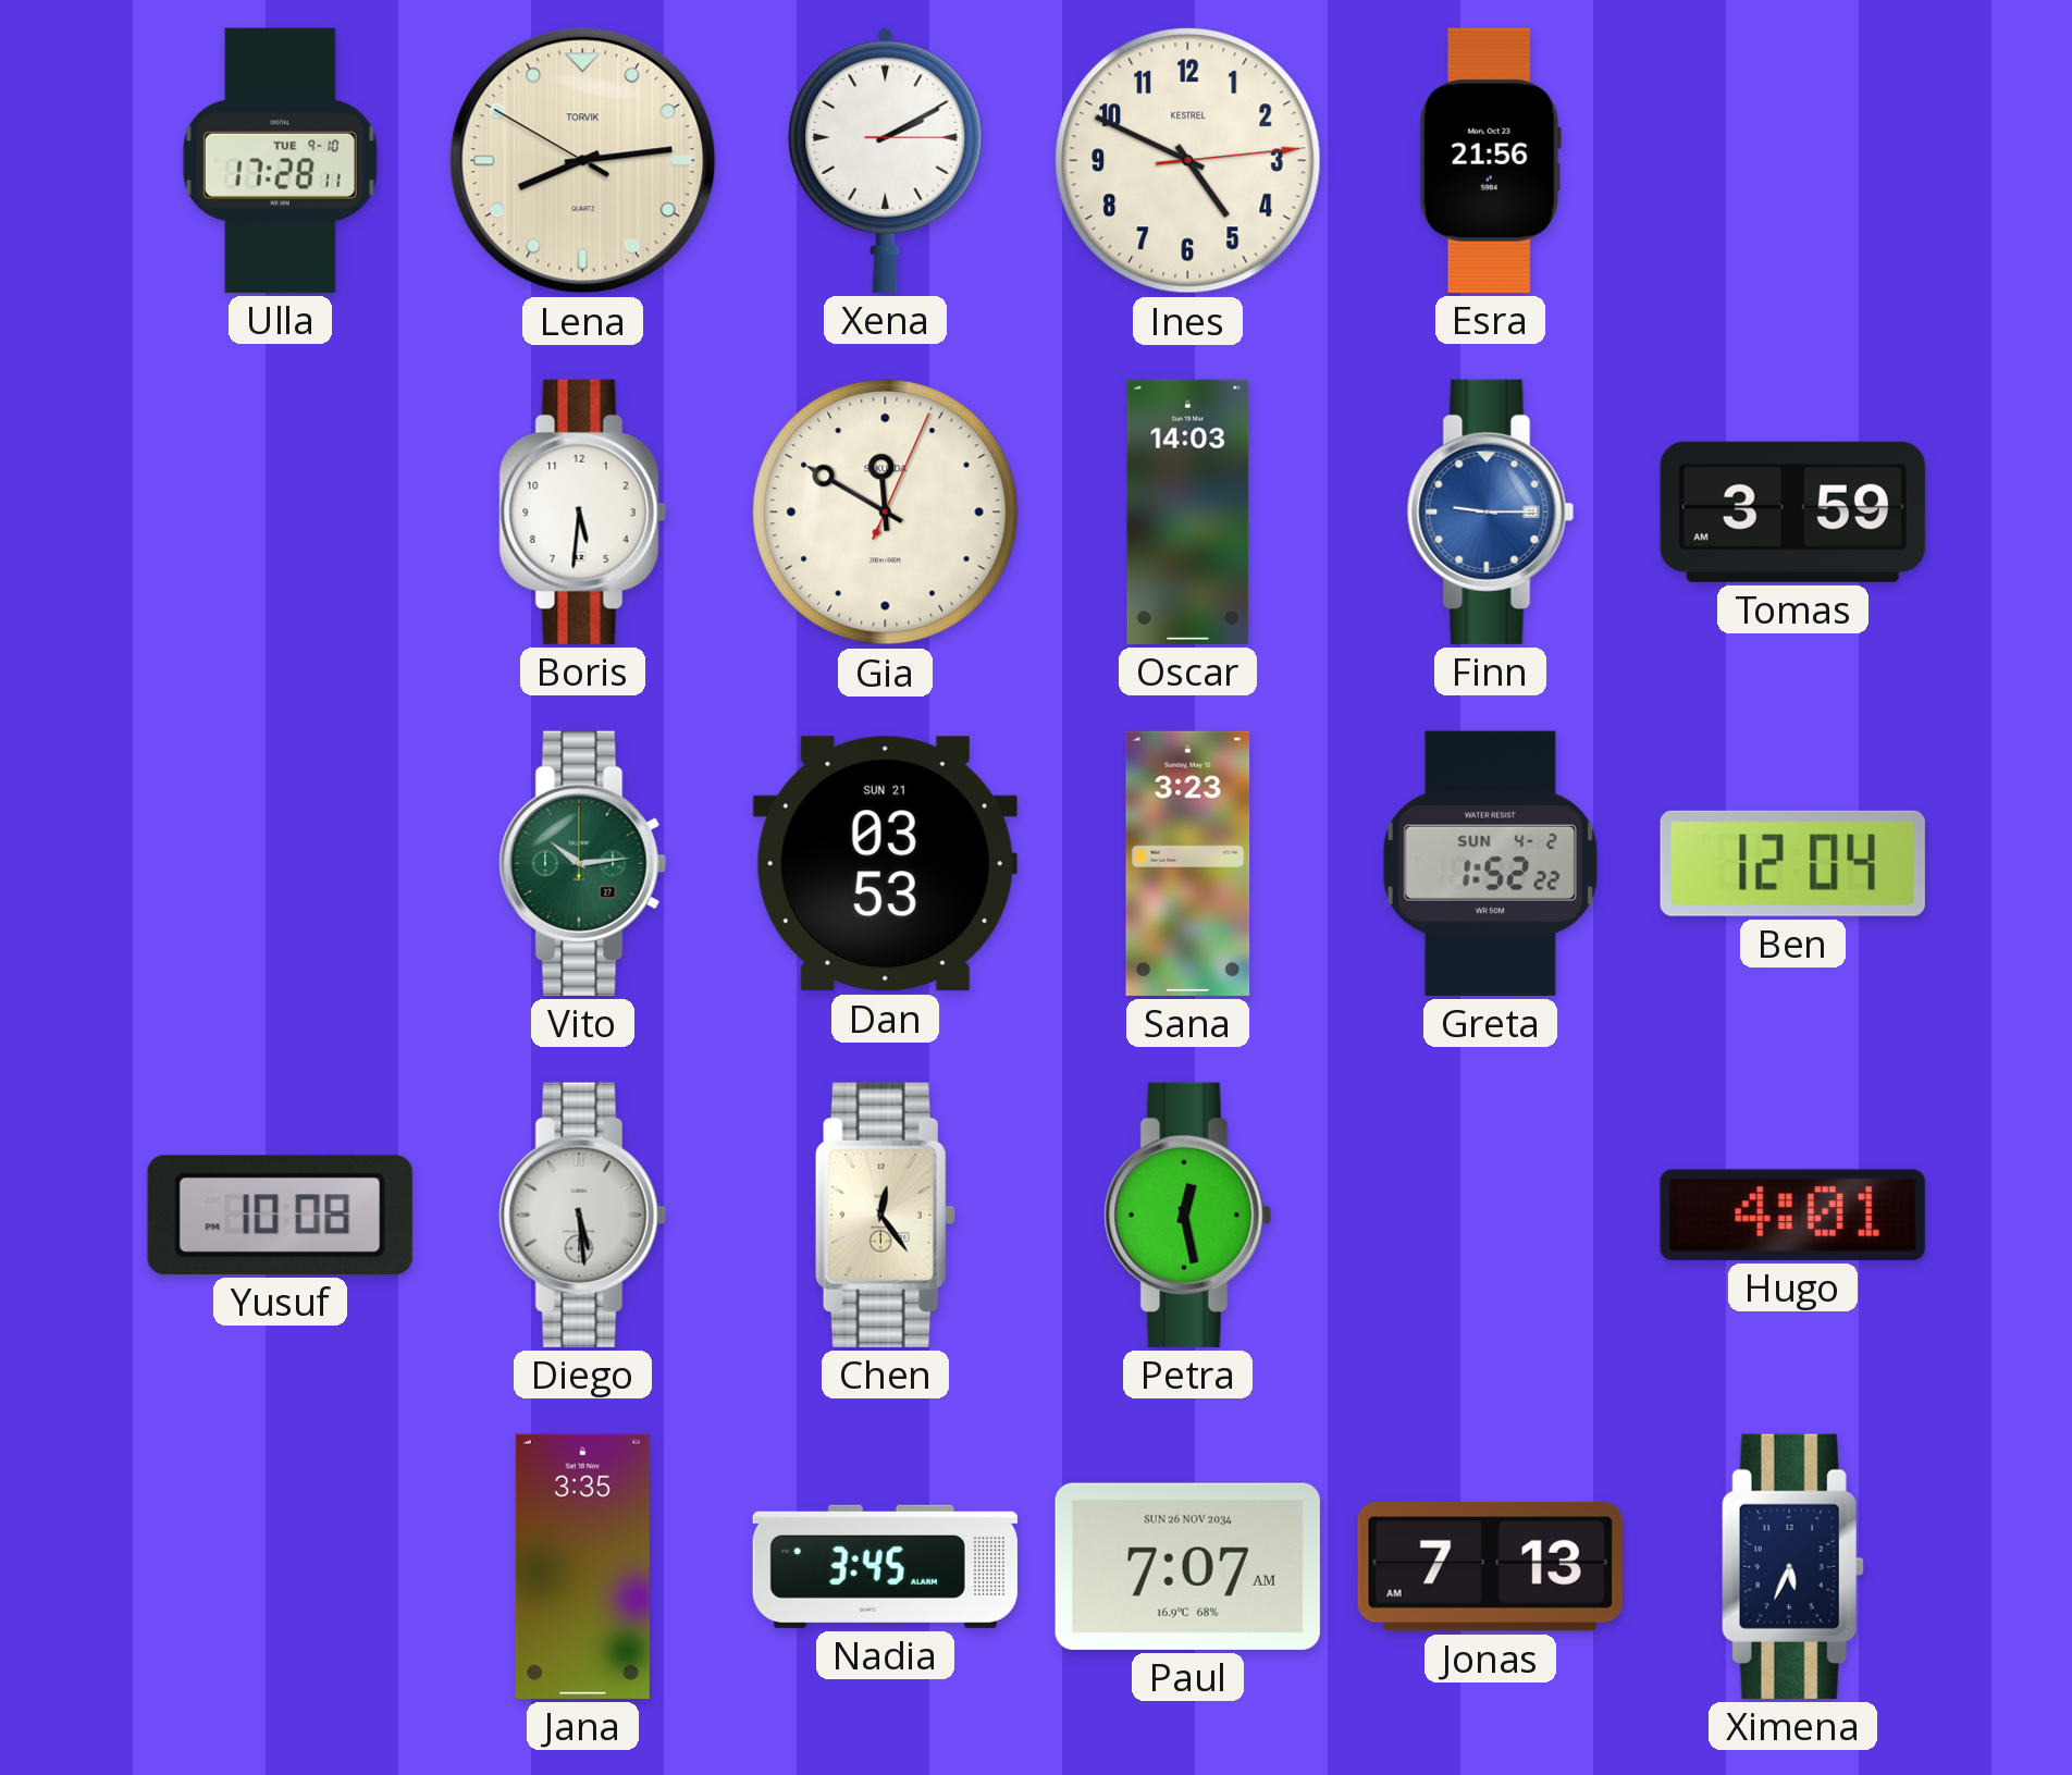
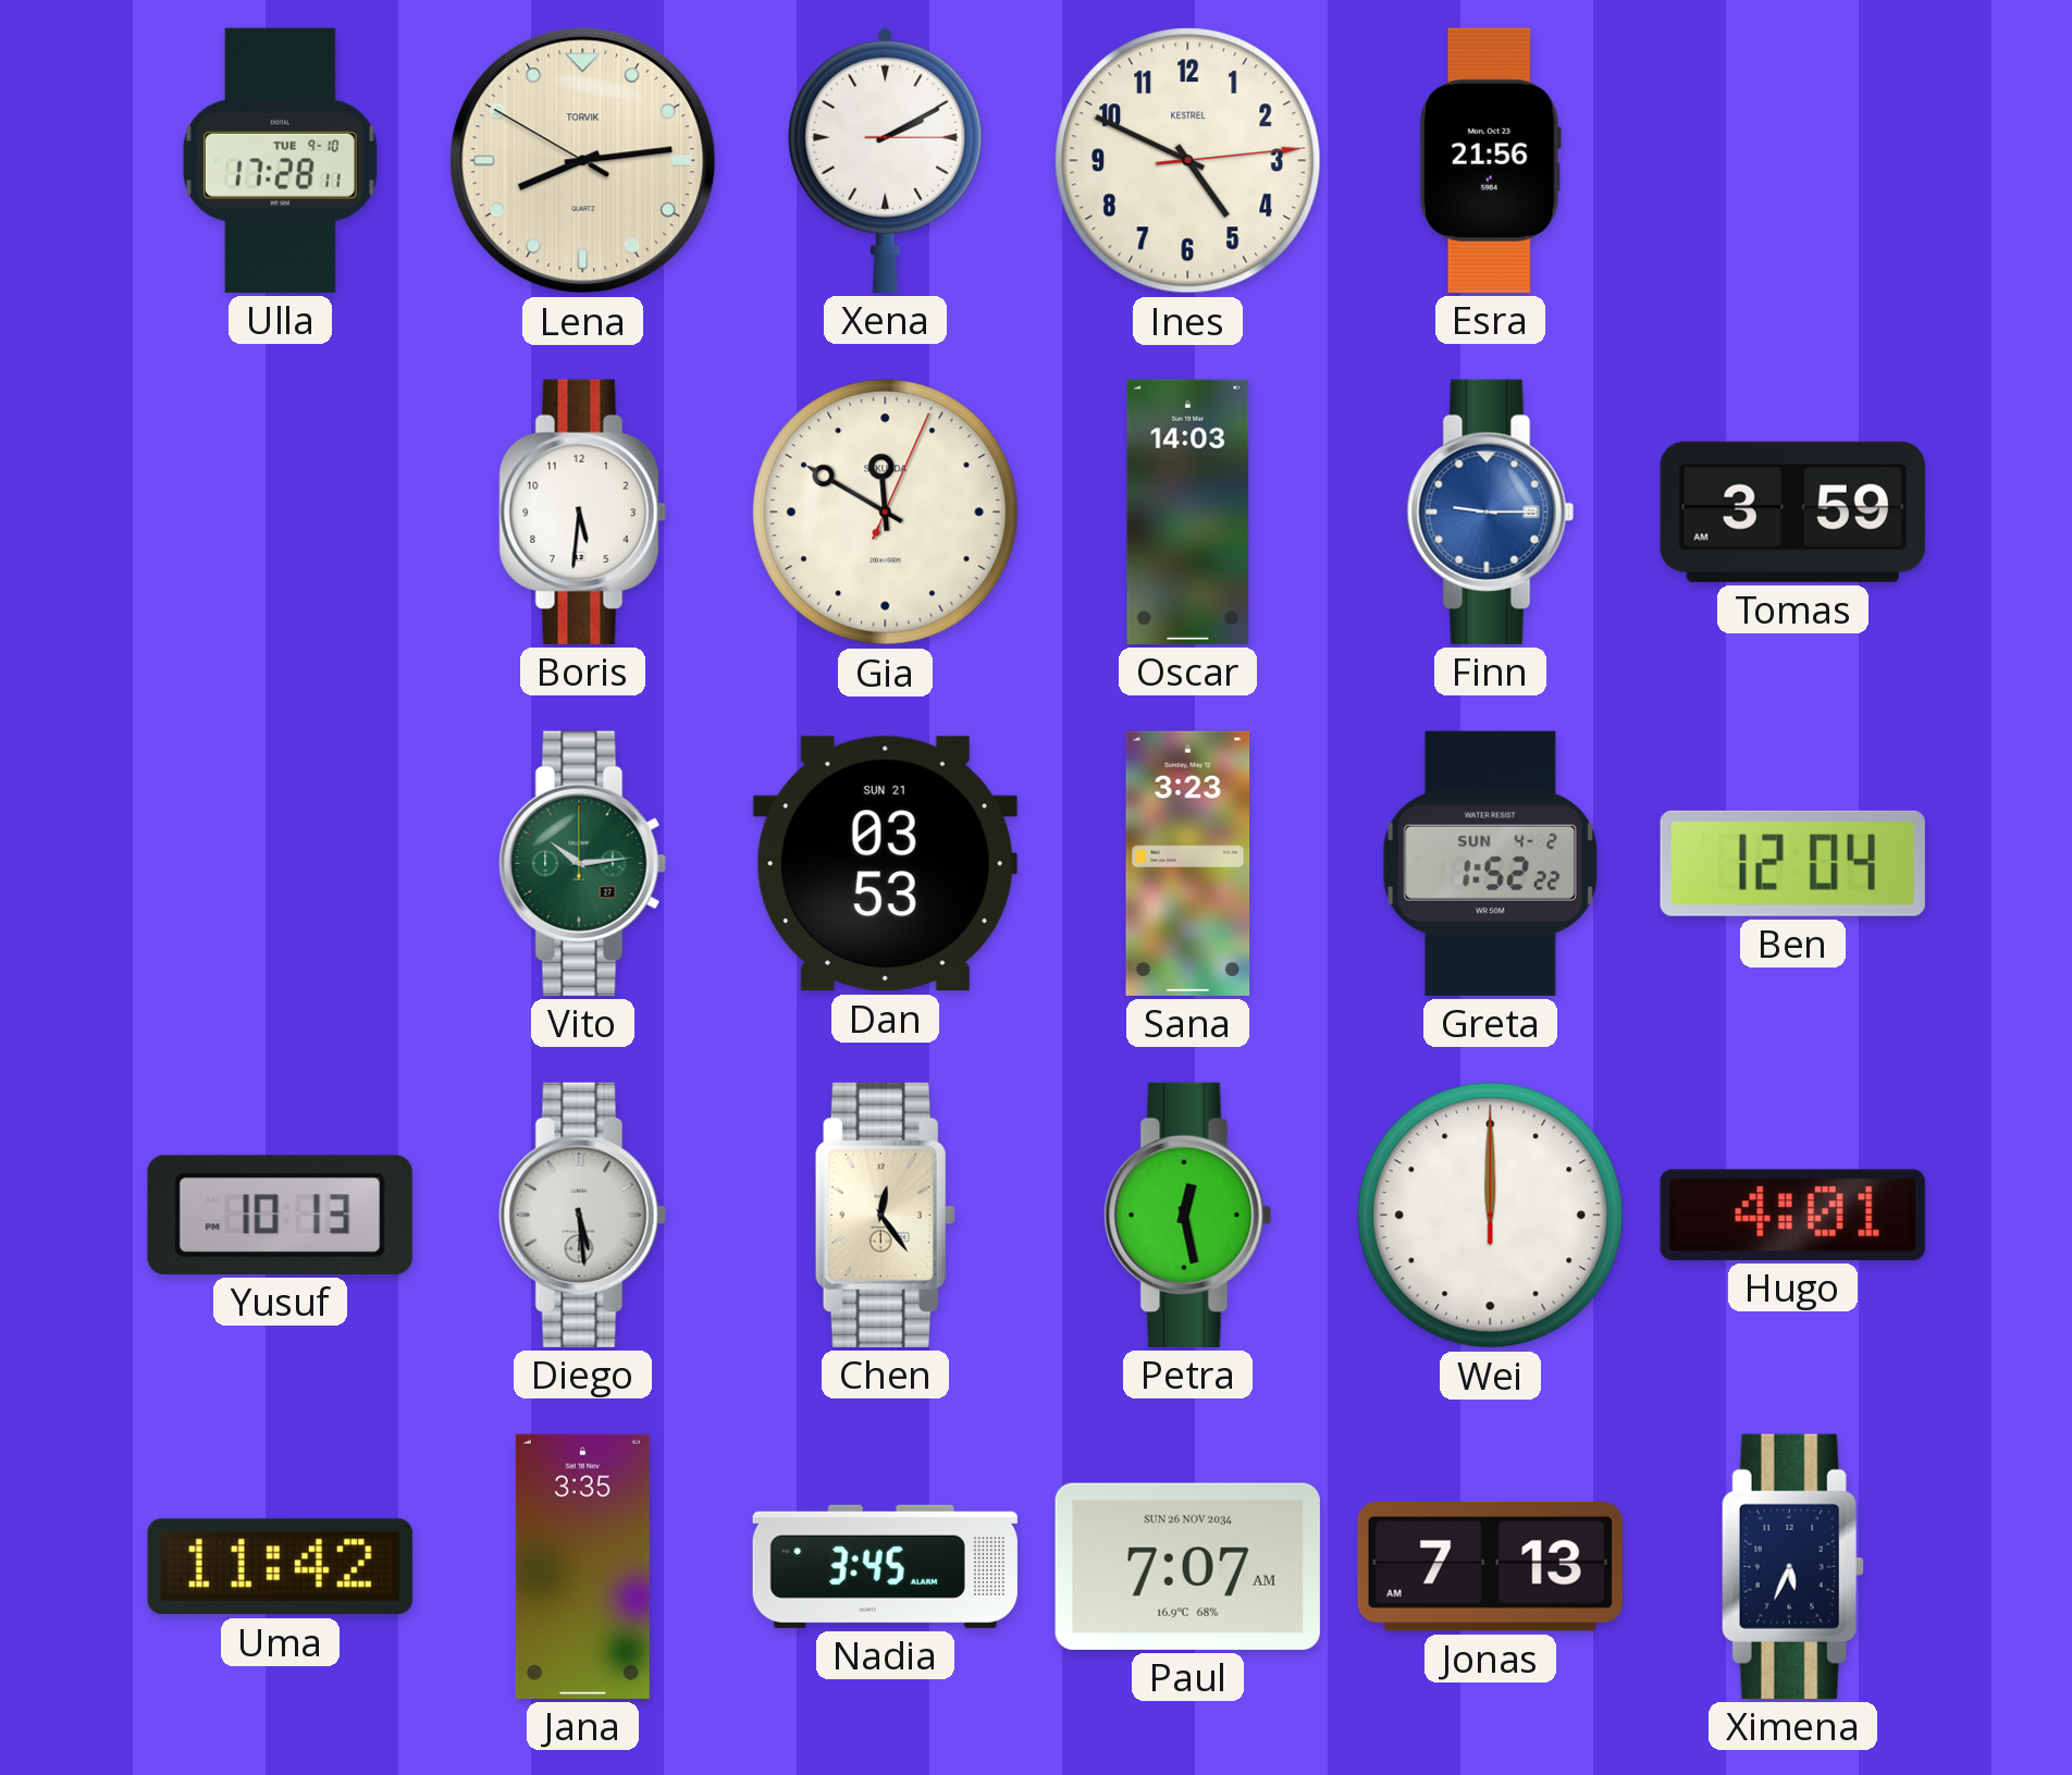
Yusuf: 10:08 -> 10:13 (280, 1215)
Wei: none -> 12:00 (1491, 1216)
Uma: none -> 11:42 (280, 1567)
